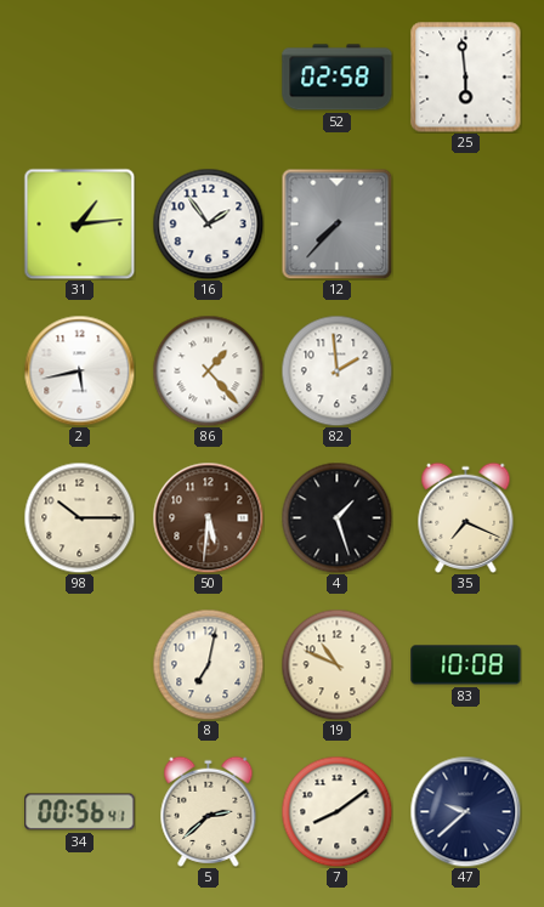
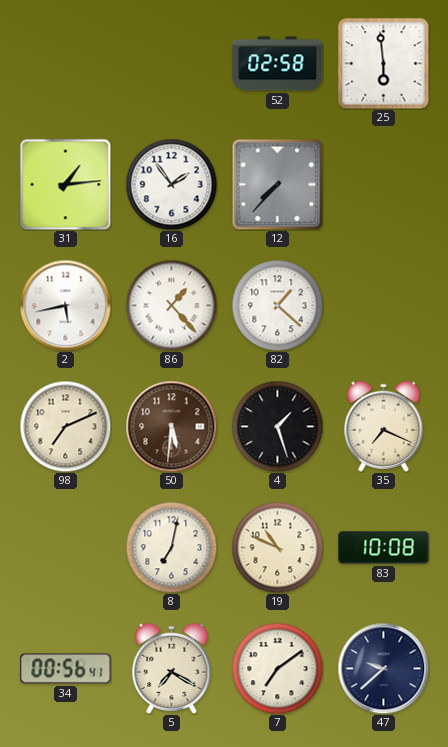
82: 1:59 -> 1:22 (277, 305)
98: 10:15 -> 7:11 (65, 426)
5: 2:38 -> 7:20 (172, 668)
7: 8:09 -> 7:09 (277, 668)
